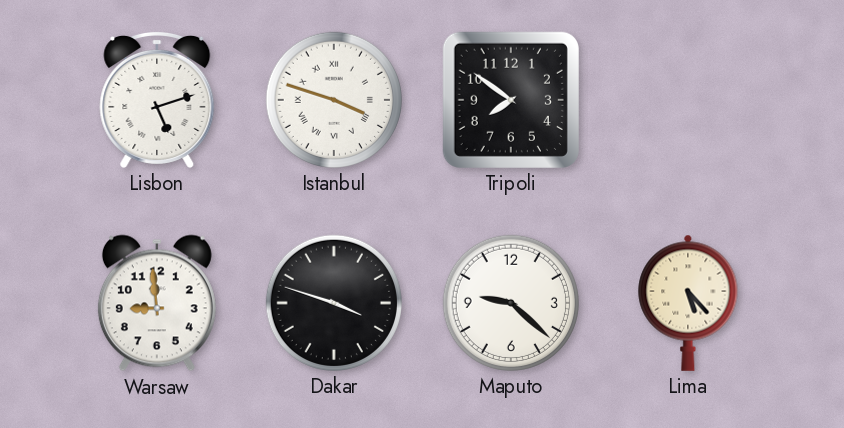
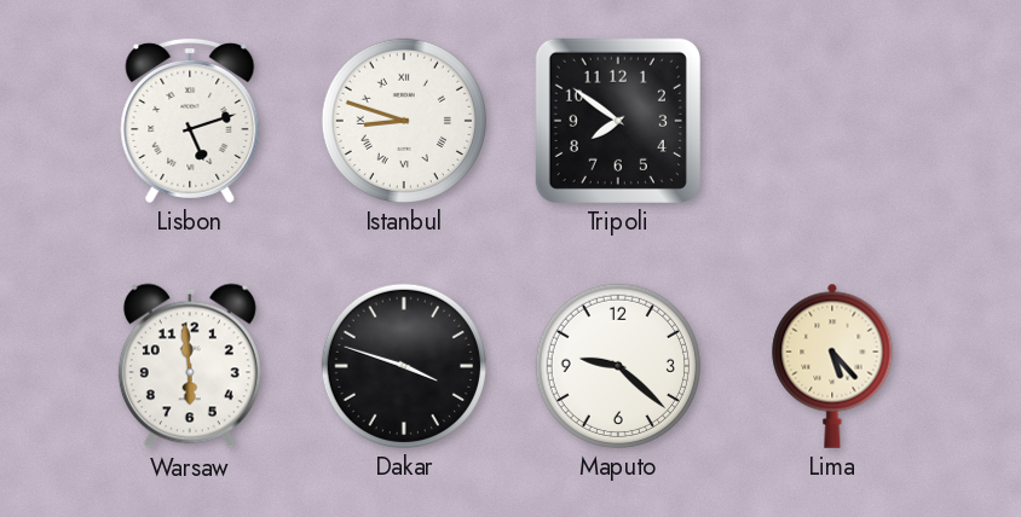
Istanbul: 3:48 -> 8:48 (404, 121)
Warsaw: 8:59 -> 5:59 (190, 366)
